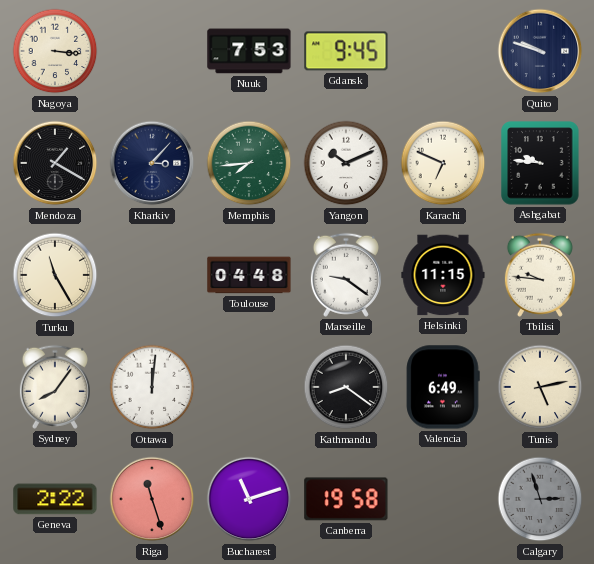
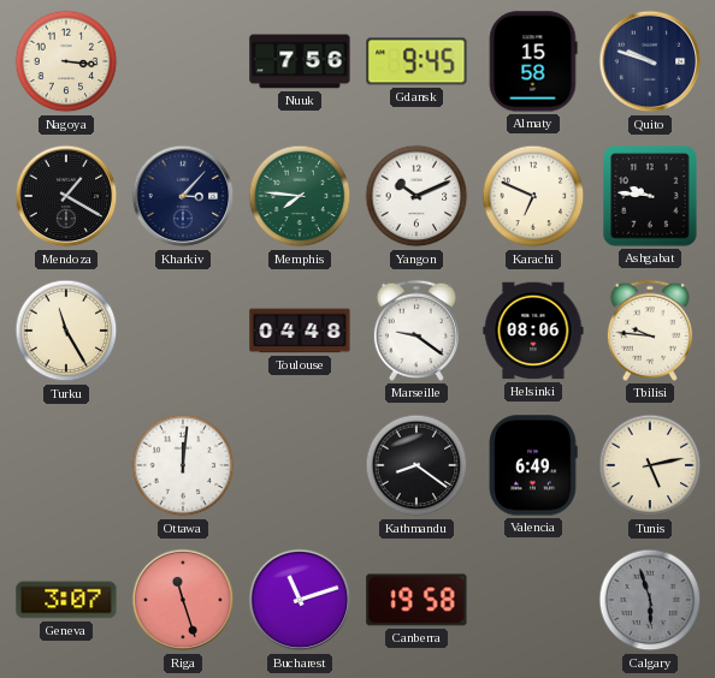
Nuuk: 7:53 -> 7:56 (300, 61)
Almaty: none -> 15:58 (533, 61)
Memphis: 7:44 -> 7:46 (300, 196)
Helsinki: 11:15 -> 08:06 (533, 331)
Sydney: 8:06 -> none (55, 387)
Geneva: 2:22 -> 3:07 (66, 600)
Calgary: 2:57 -> 5:57 (650, 600)
